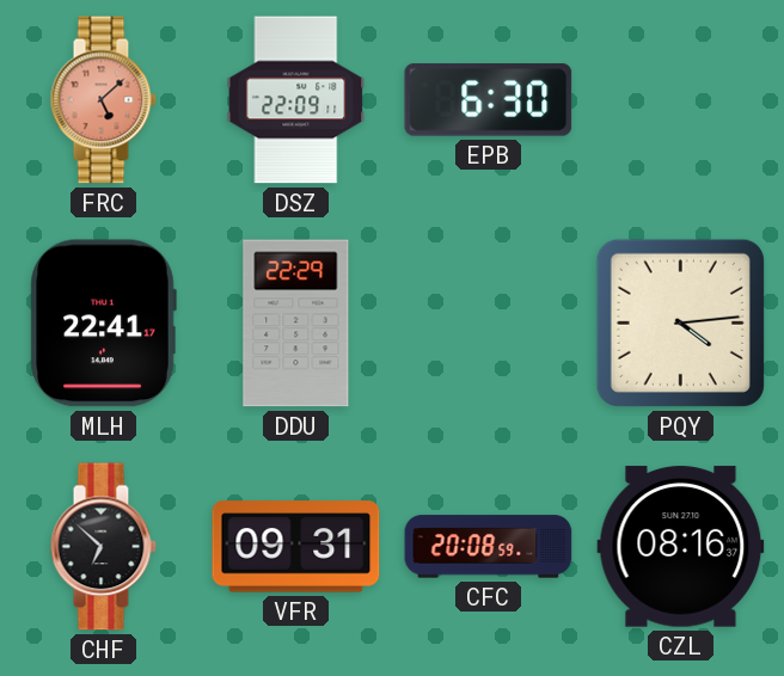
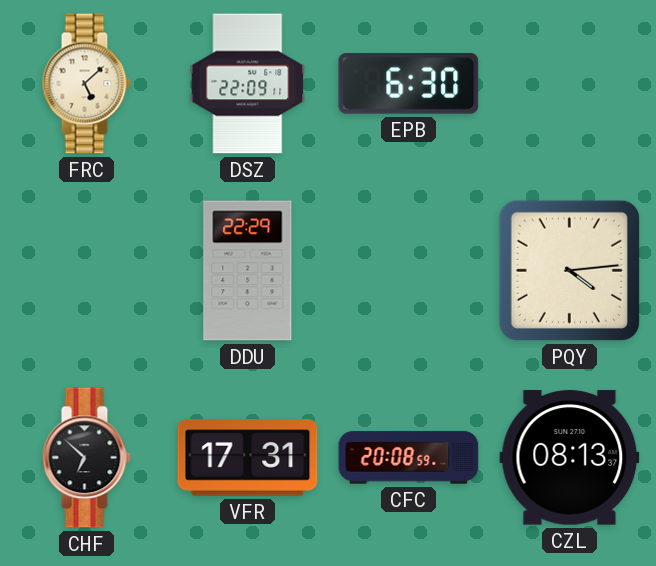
FRC dial: salmon -> cream (86, 84)
MLH: 22:41 -> none (103, 324)
VFR: 09:31 -> 17:31 (248, 458)
CZL: 08:16 -> 08:13 (570, 458)
